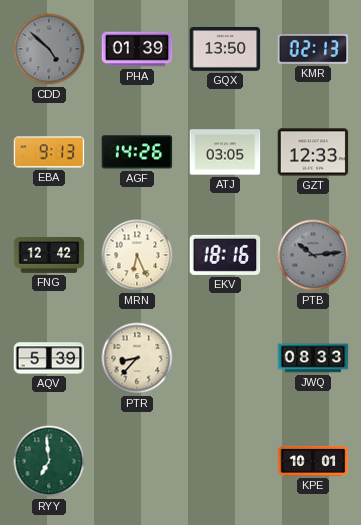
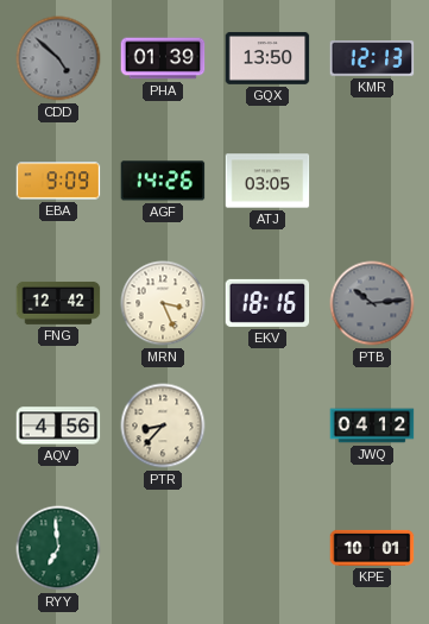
KMR: 02:13 -> 12:13 (372, 58)
EBA: 9:13 -> 9:09 (58, 181)
GZT: 12:33 -> none (313, 152)
MRN: 6:26 -> 3:26 (163, 303)
AQV: 5:39 -> 4:56 (58, 426)
JWQ: 08:33 -> 04:12 (372, 426)
